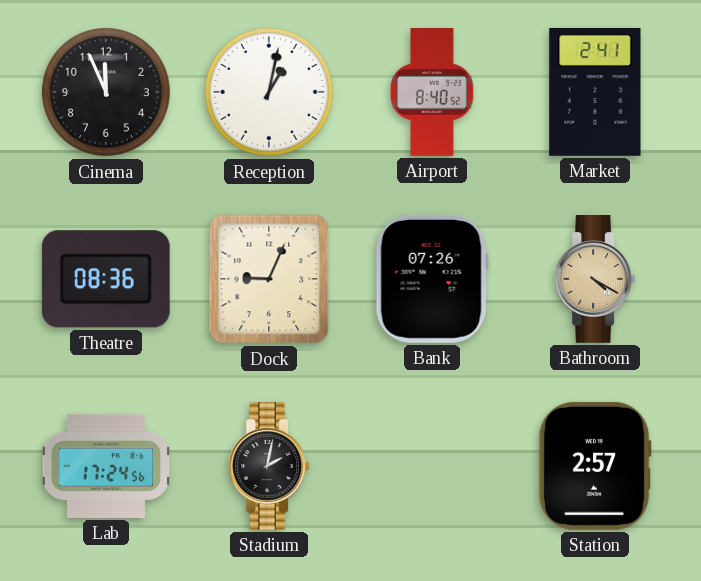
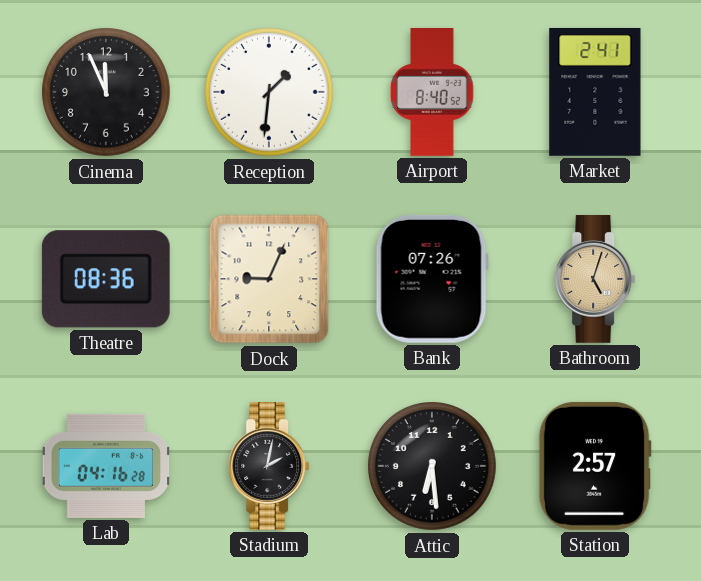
Reception: 1:02 -> 1:31 (270, 93)
Bathroom: 4:20 -> 5:03 (595, 280)
Lab: 17:24 -> 04:16 (105, 466)
Attic: none -> 6:29 (433, 467)
